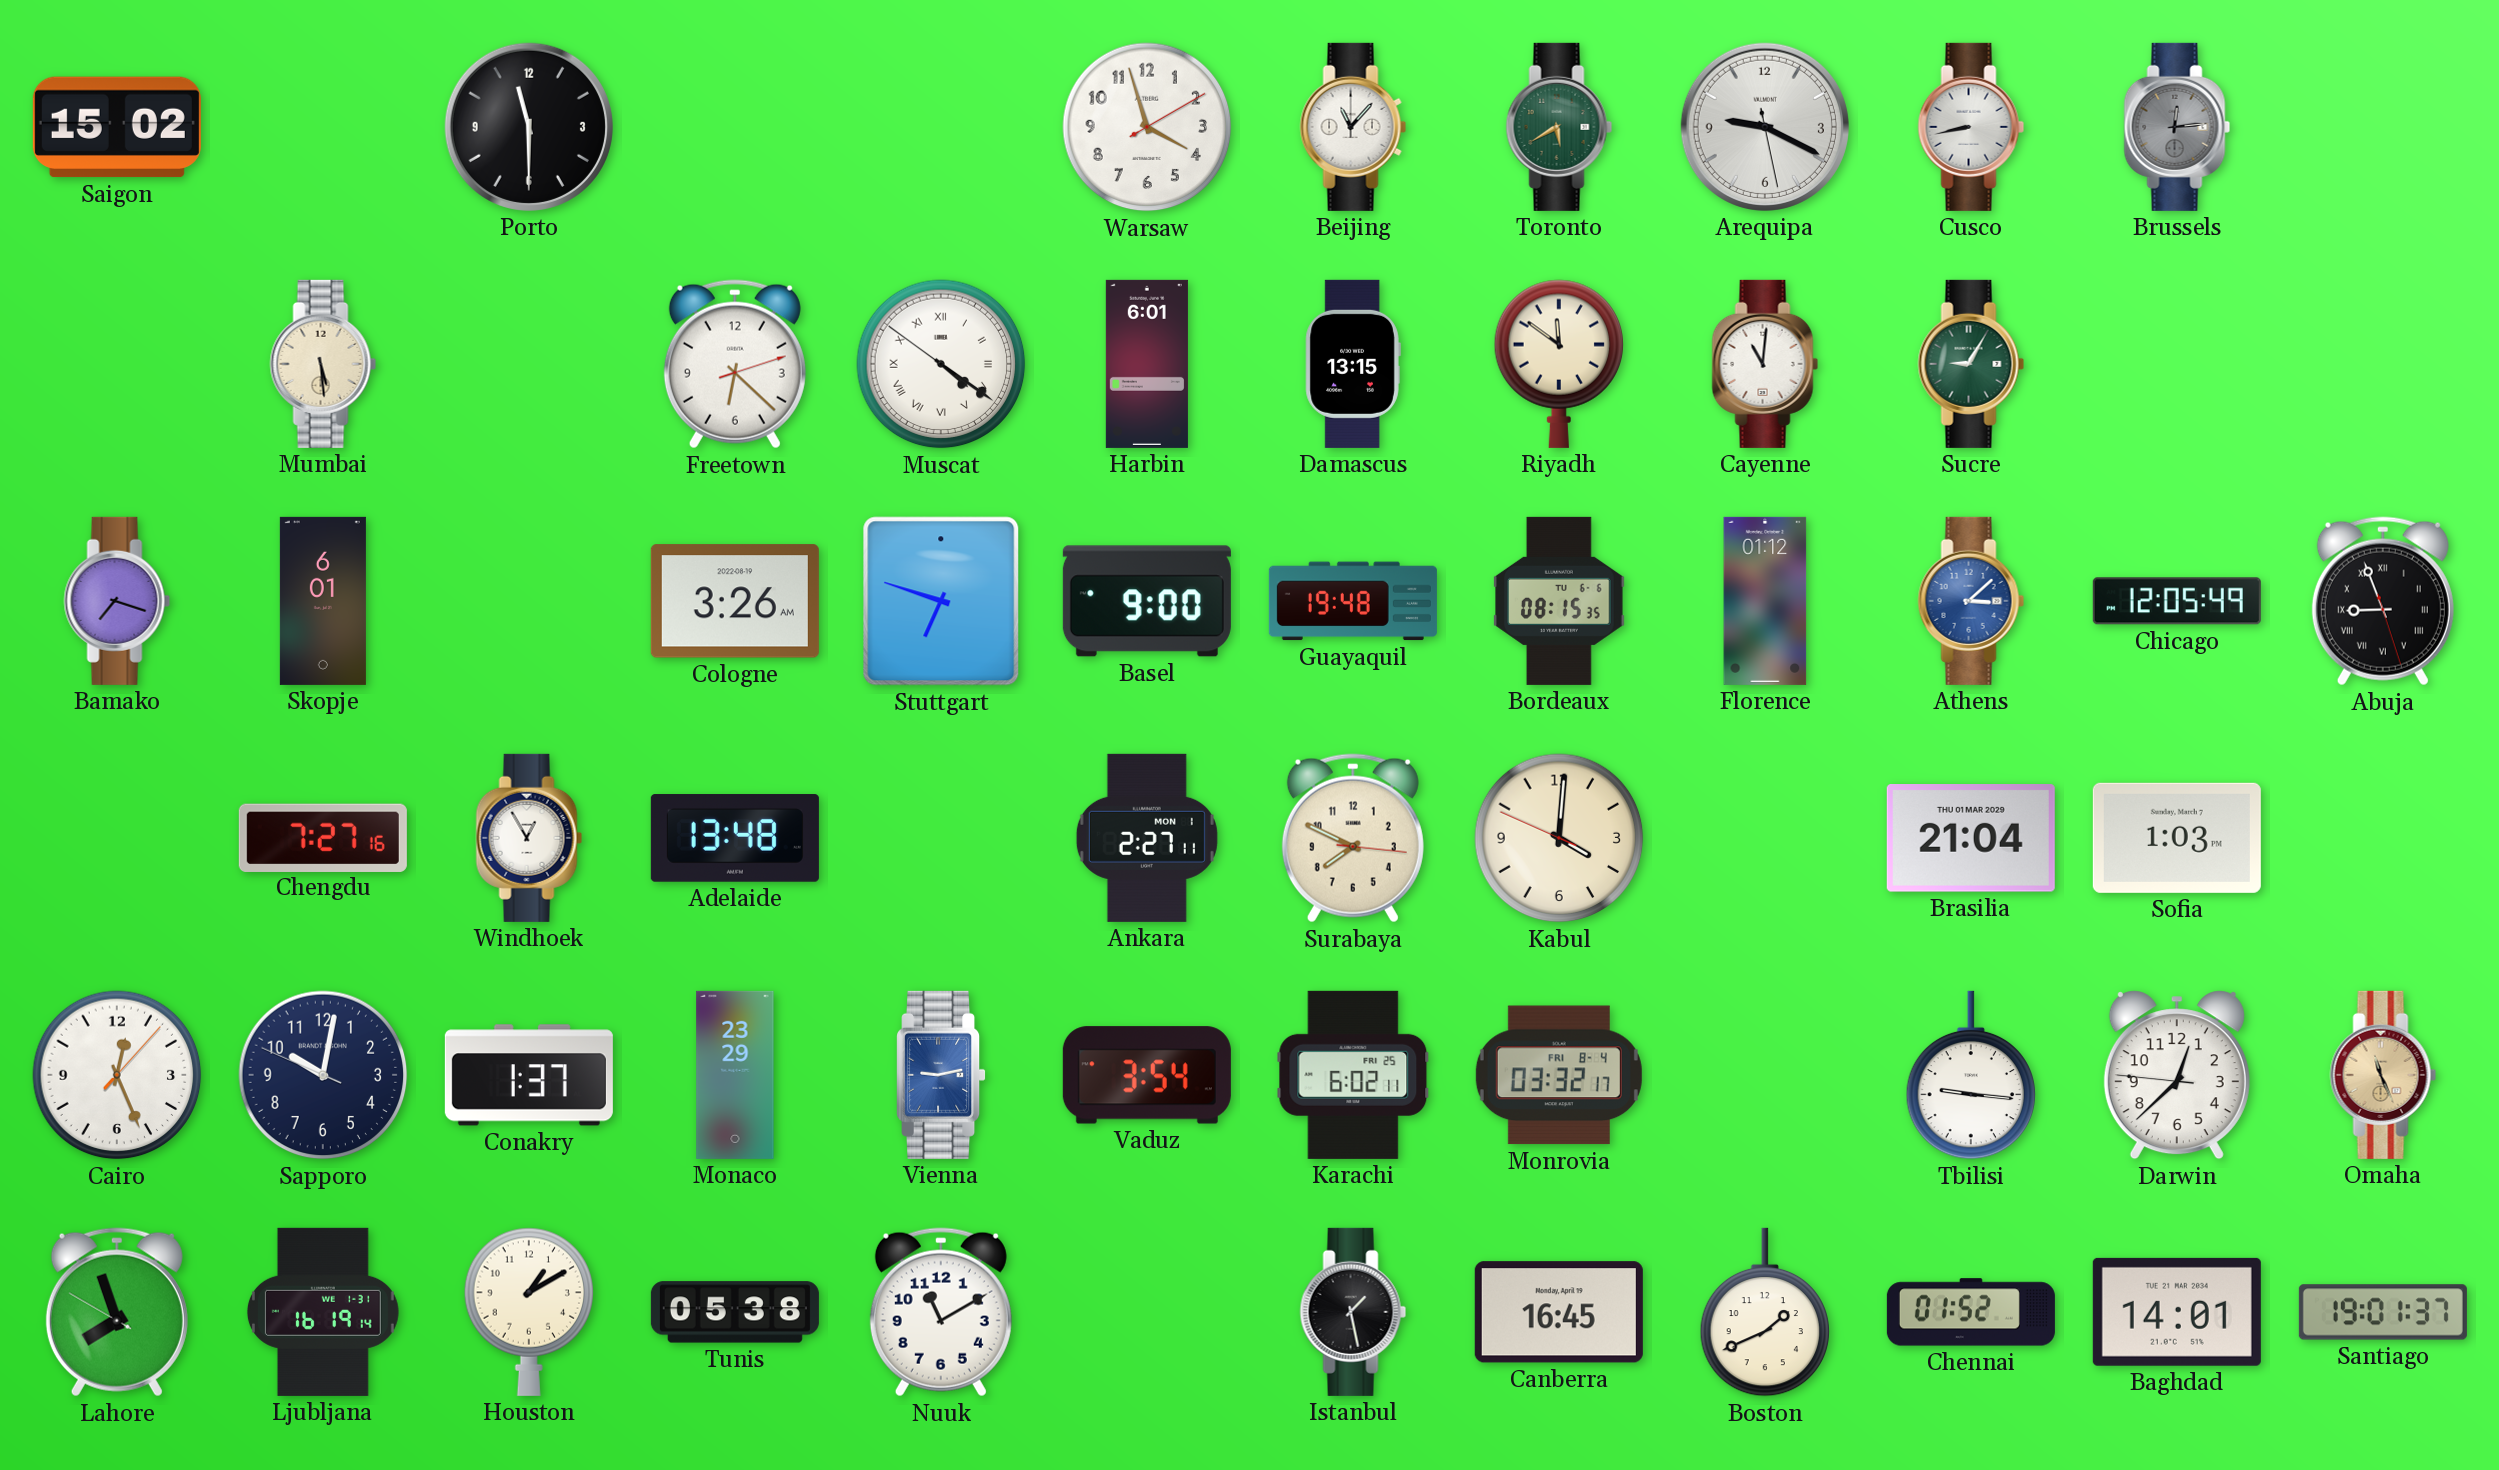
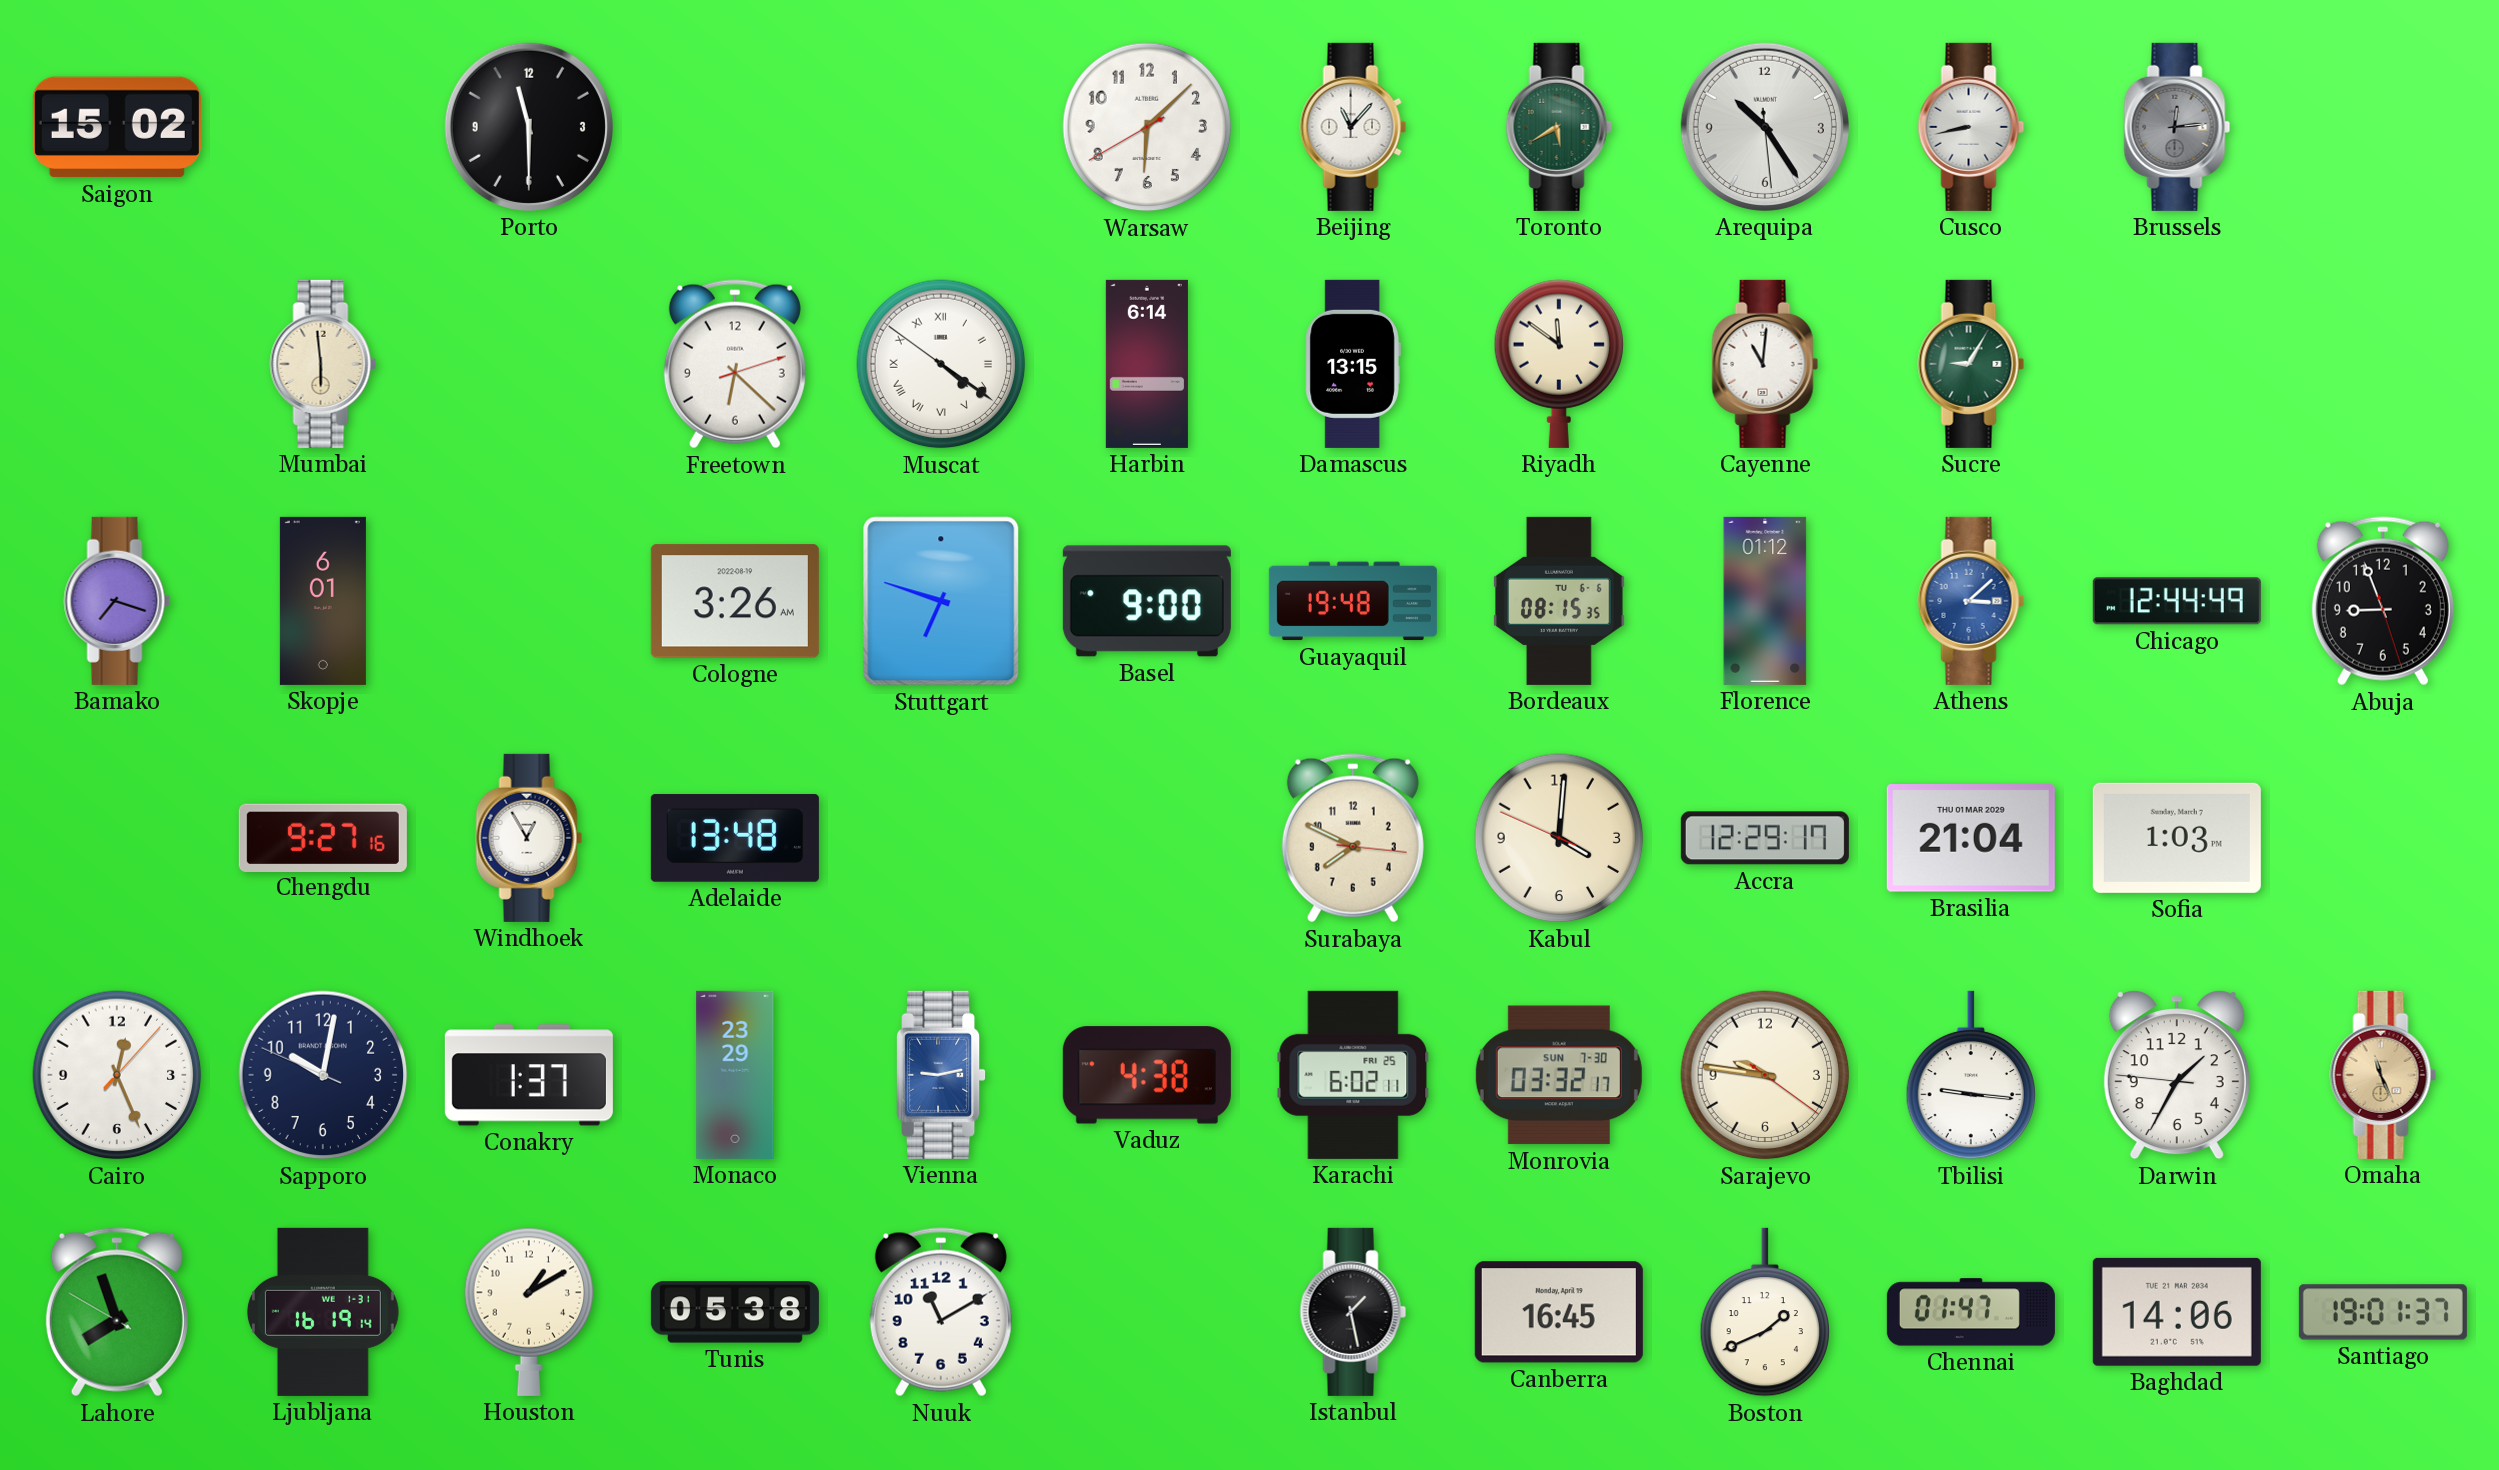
Warsaw: 3:57 -> 6:07 (1147, 127)
Arequipa: 9:19 -> 10:24 (1765, 127)
Mumbai: 5:29 -> 5:59 (323, 364)
Harbin: 6:01 -> 6:14 (1147, 364)
Chicago: 12:05 -> 12:44 (2177, 601)
Abuja numerals: Roman -> Arabic (2383, 601)
Chengdu: 7:27 -> 9:27 (323, 837)
Ankara: 2:27 -> none (1147, 838)
Accra: none -> 12:29 (1765, 838)
Vaduz: 3:54 -> 4:38 (1147, 1075)
Monrovia date: FRI 8-4 -> SUN 7-30 (1559, 1075)
Sarajevo: none -> 9:46 (1765, 1075)
Darwin: 12:37 -> 1:34 (2177, 1075)
Chennai: 01:52 -> 01:47 (1971, 1312)
Baghdad: 14:01 -> 14:06 (2177, 1312)
